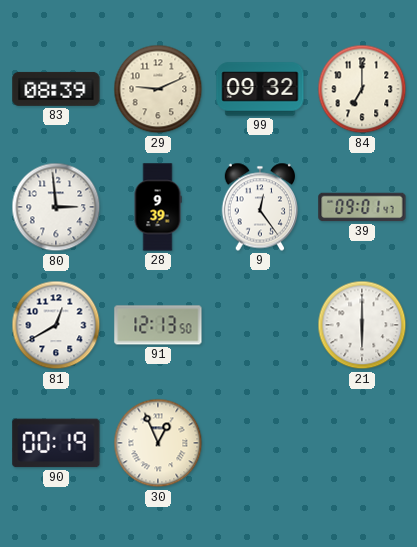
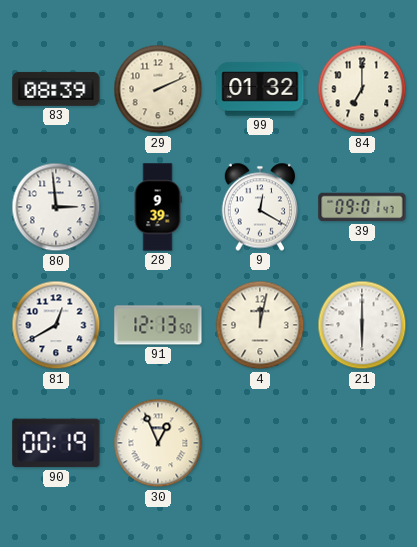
29: 9:11 -> 2:11 (158, 89)
99: 09:32 -> 01:32 (260, 89)
9: 12:24 -> 12:20 (260, 207)
4: none -> 12:02 (260, 325)
